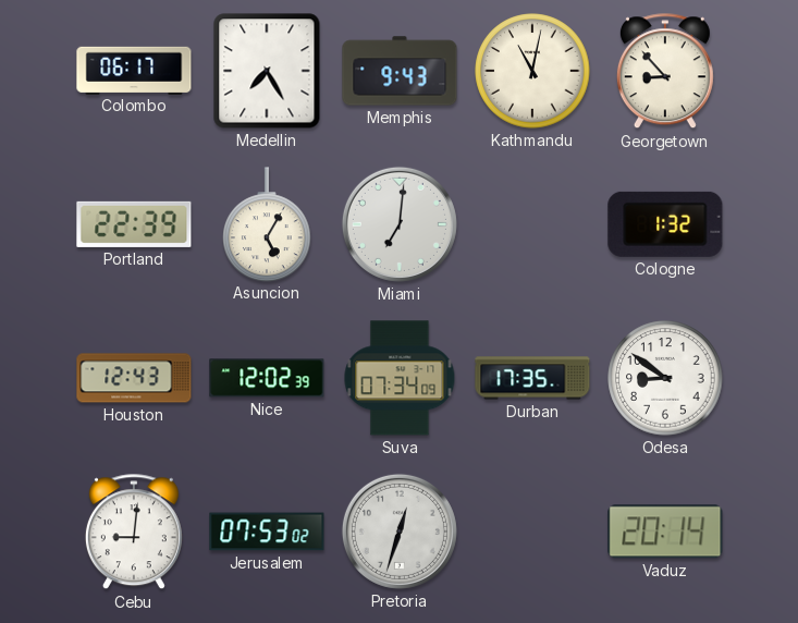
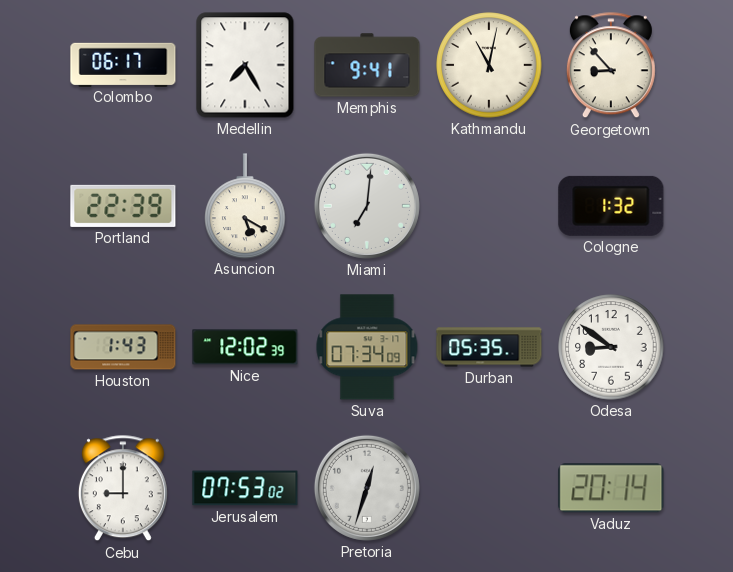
Memphis: 9:43 -> 9:41 (367, 65)
Asuncion: 5:05 -> 5:20 (245, 206)
Houston: 12:43 -> 1:43 (123, 347)
Durban: 17:35 -> 05:35 (489, 347)
Cebu: 9:01 -> 9:00 (123, 489)
